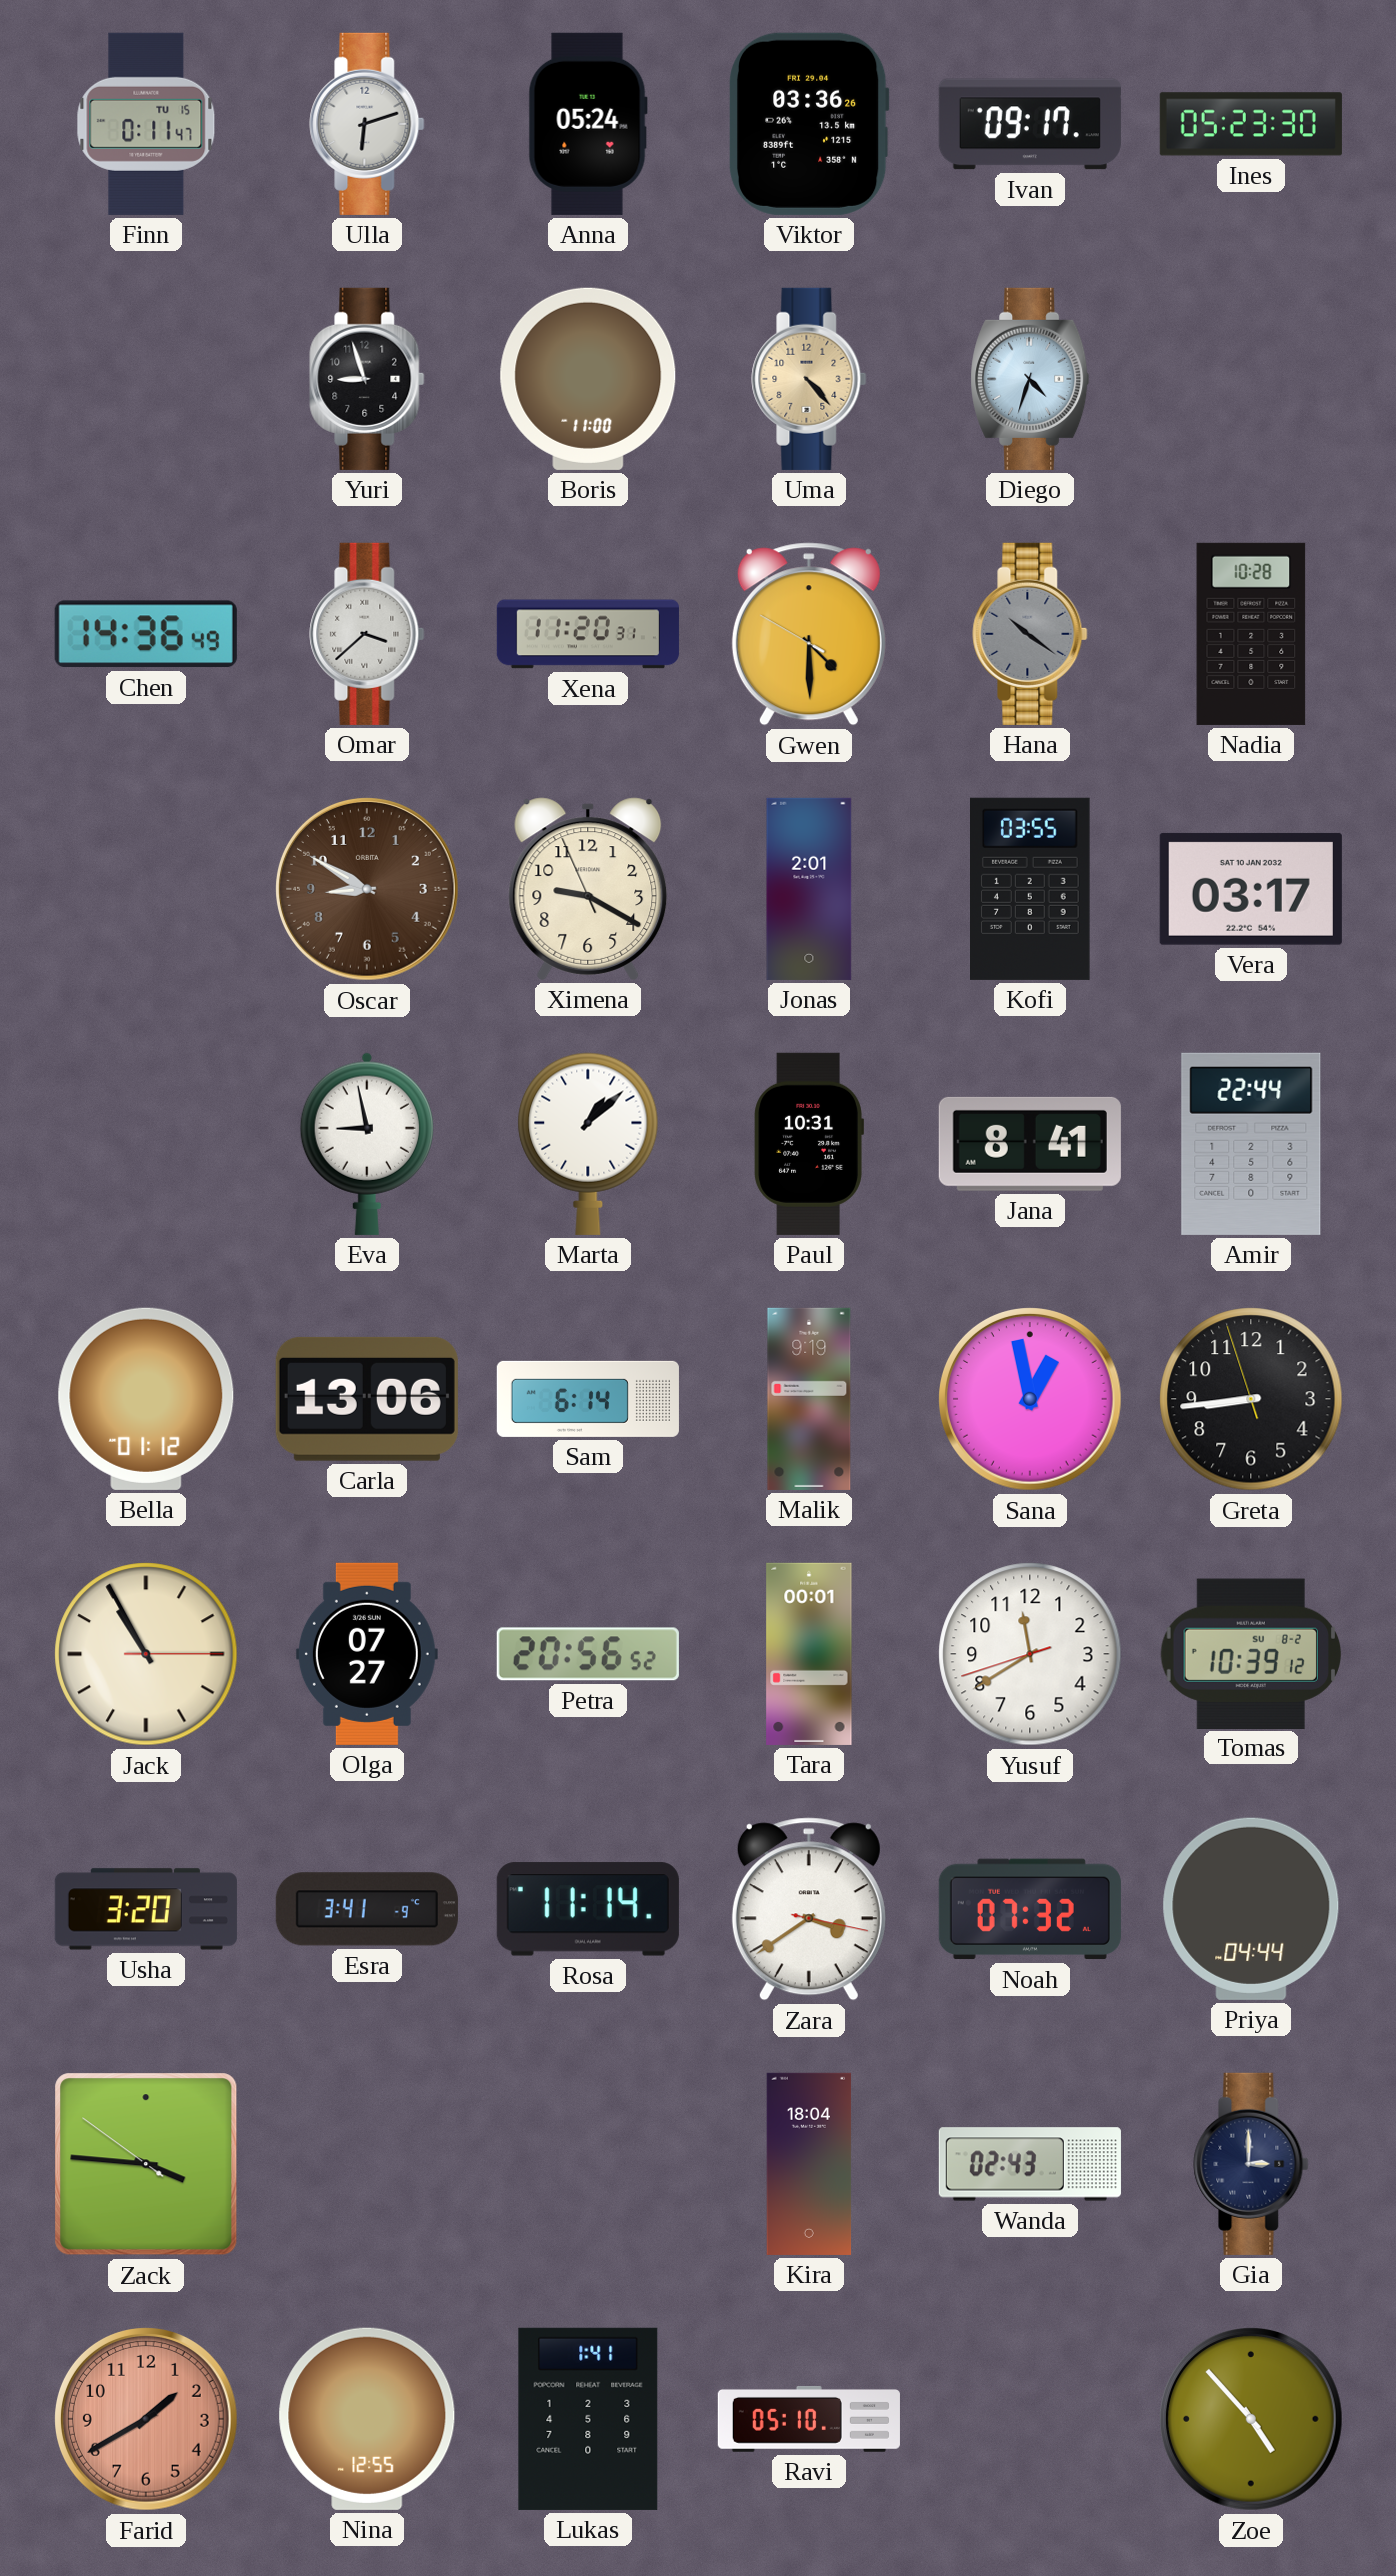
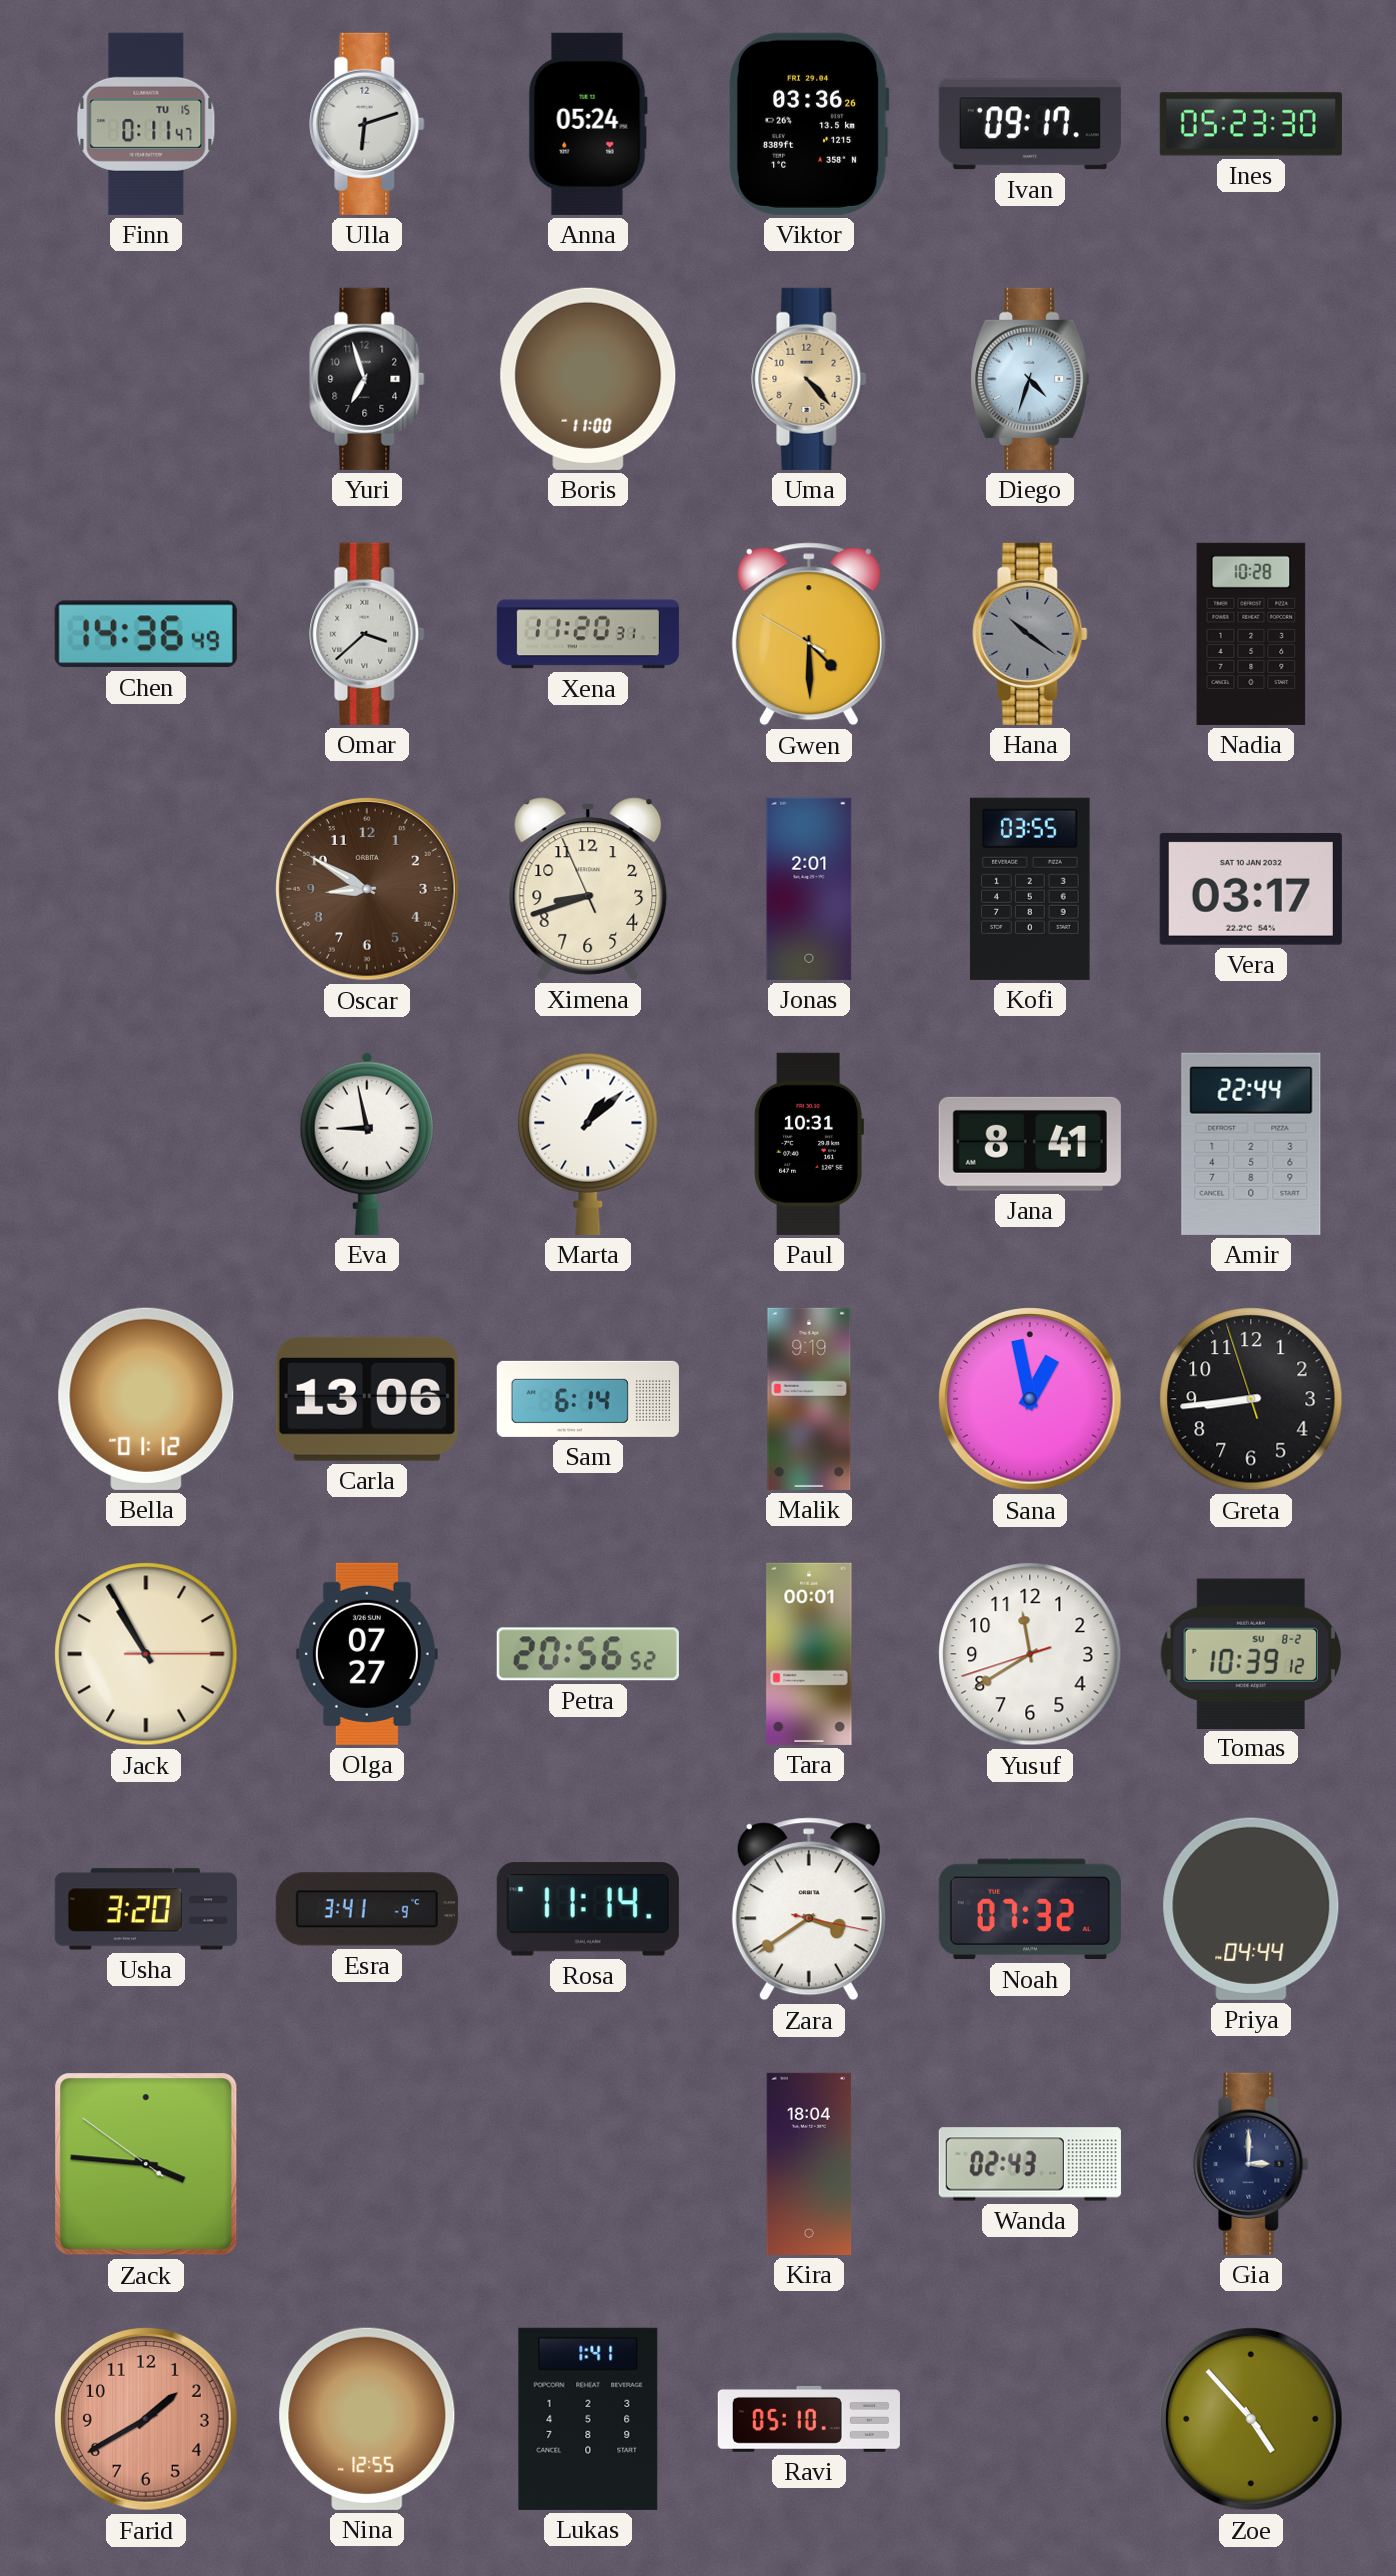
Yuri: 8:57 -> 6:57 (367, 379)
Ximena: 9:19 -> 8:41 (588, 889)
